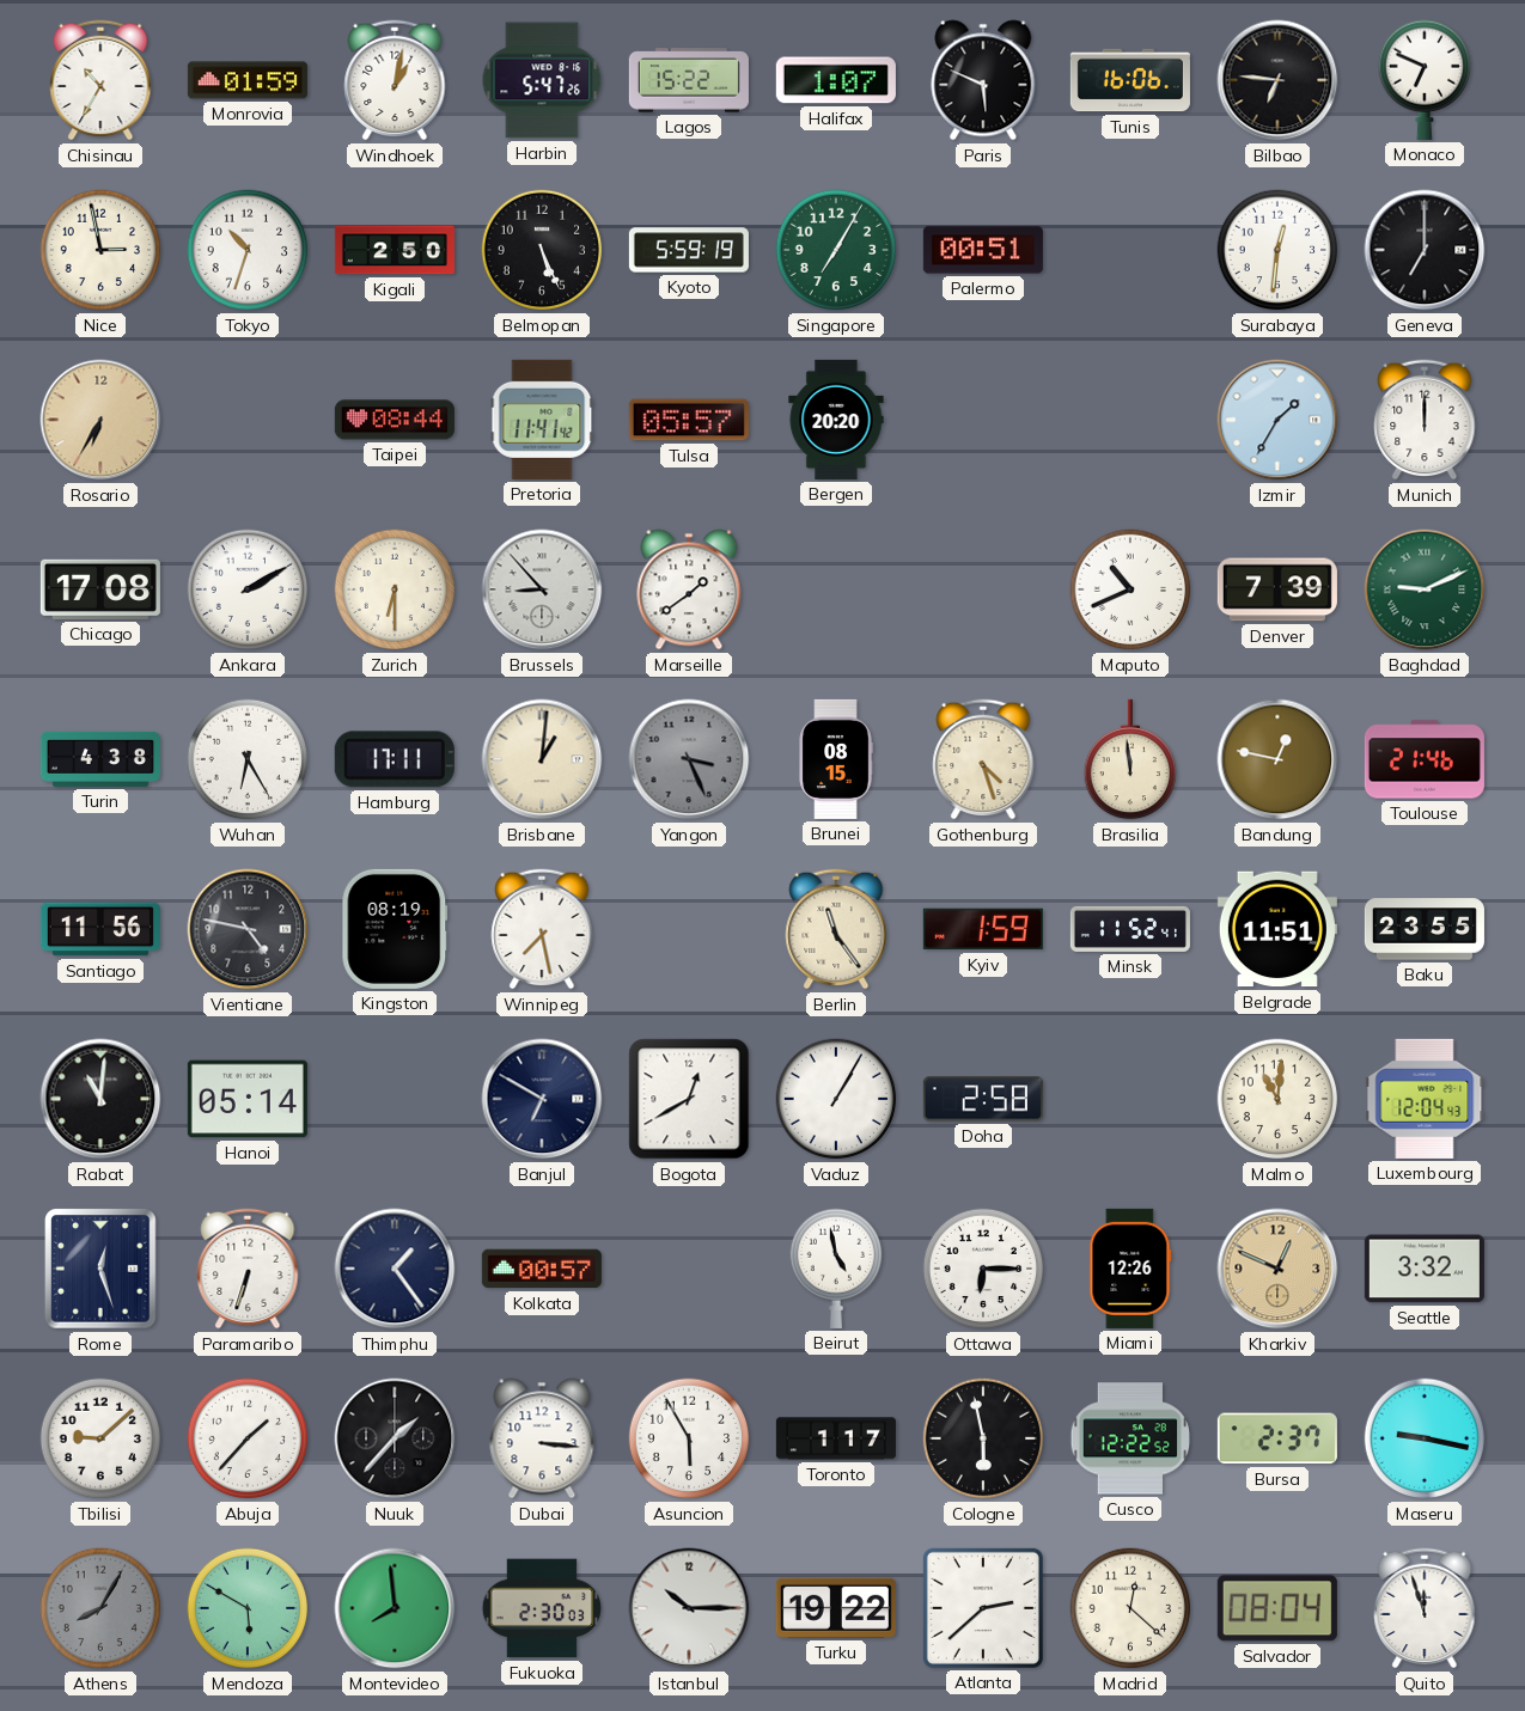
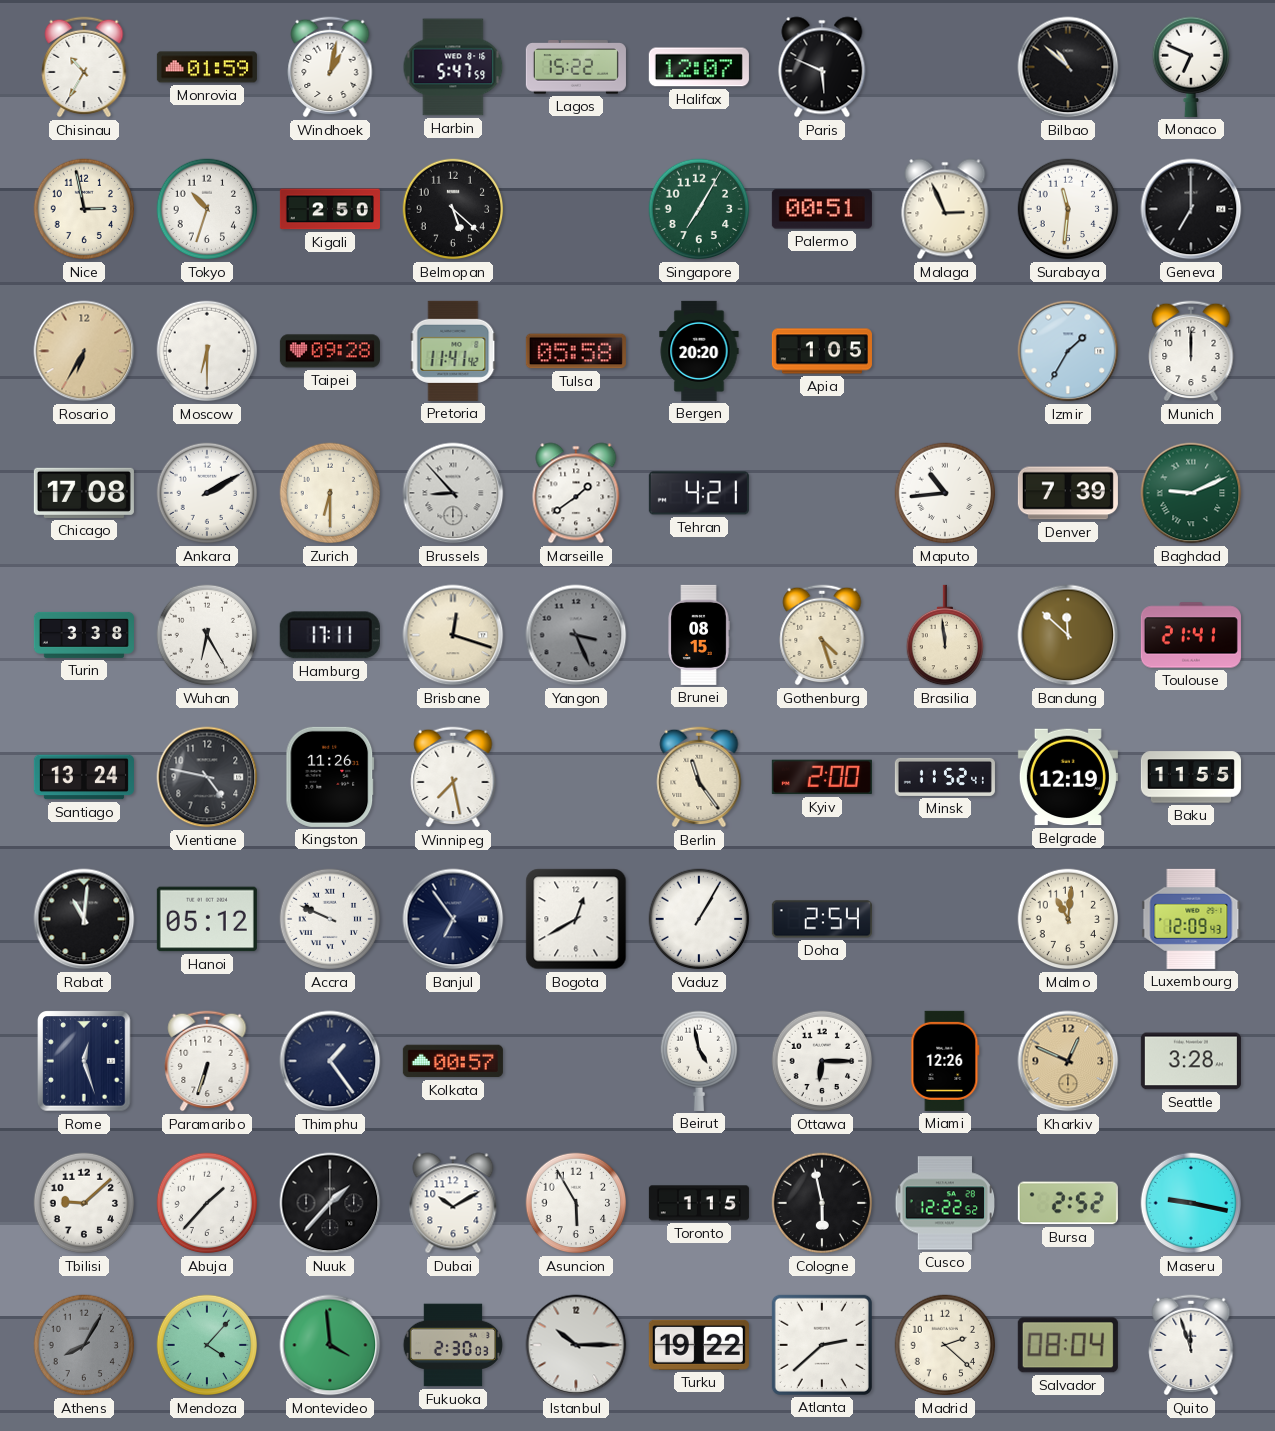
Harbin: 5:47:26 -> 5:47:59 (453, 67)
Halifax: 1:07 -> 12:07 (699, 67)
Tunis: 16:06 -> none (1130, 80)
Bilbao: 6:46 -> 10:52 (1068, 67)
Belmopan: 5:26 -> 5:22 (453, 209)
Kyoto: 5:59 -> none (689, 250)
Malaga: none -> 2:56 (945, 209)
Surabaya: 12:31 -> 11:31 (1068, 209)
Moscow: none -> 6:30 (207, 351)
Taipei: 08:44 -> 09:28 (330, 351)
Tulsa: 05:57 -> 05:58 (576, 351)
Apia: none -> 1:05 (822, 351)
Tehran: none -> 4:21 (699, 493)
Maputo: 10:41 -> 10:44 (945, 493)
Turin: 4:38 -> 3:38 (84, 635)
Brisbane: 1:01 -> 12:18 (453, 635)
Bandung: 12:47 -> 11:52 (1068, 635)
Toulouse: 21:46 -> 21:41 (1191, 635)
Santiago: 11:56 -> 13:24 (84, 777)
Kingston: 08:19 -> 11:26 (330, 777)
Kyiv: 1:59 -> 2:00 (822, 777)
Belgrade: 11:51 -> 12:19 (1068, 777)
Baku: 23:55 -> 11:55 (1191, 777)
Hanoi: 05:14 -> 05:12 (207, 919)
Accra: none -> 9:49 (330, 919)
Banjul: 6:50 -> 6:54 (453, 919)
Doha: 2:58 -> 2:54 (822, 919)
Luxembourg: 12:04 -> 12:09 (1191, 919)
Seattle: 3:32 -> 3:28 (1191, 1061)
Dubai: 3:16 -> 10:10 (453, 1203)
Toronto: 1:17 -> 1:15 (699, 1203)
Bursa: 2:37 -> 2:52 (1068, 1203)
Mendoza: 5:50 -> 4:07 (207, 1345)
Montevideo: 7:59 -> 3:59 (330, 1345)
Madrid: 12:22 -> 2:22 (945, 1345)
